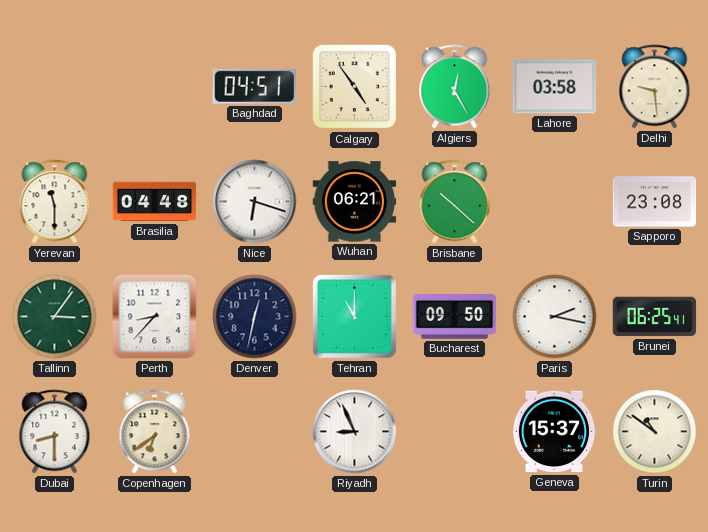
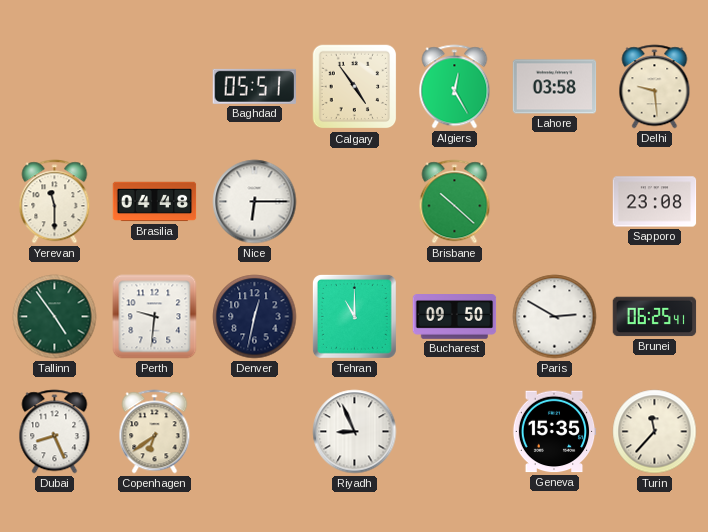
Baghdad: 04:51 -> 05:51 (254, 86)
Nice: 6:18 -> 6:15 (255, 202)
Wuhan: 06:21 -> none (355, 202)
Tallinn: 3:06 -> 4:54 (55, 317)
Perth: 8:37 -> 9:31 (155, 317)
Paris: 2:17 -> 2:50 (555, 317)
Dubai: 8:30 -> 8:26 (55, 432)
Geneva: 15:37 -> 15:35 (554, 432)
Turin: 10:51 -> 11:37 (655, 432)
